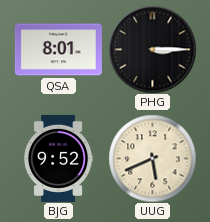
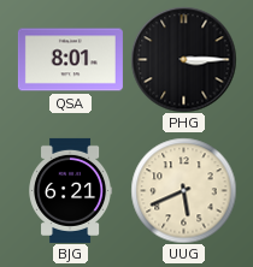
BJG: 9:52 -> 6:21 (71, 190)
